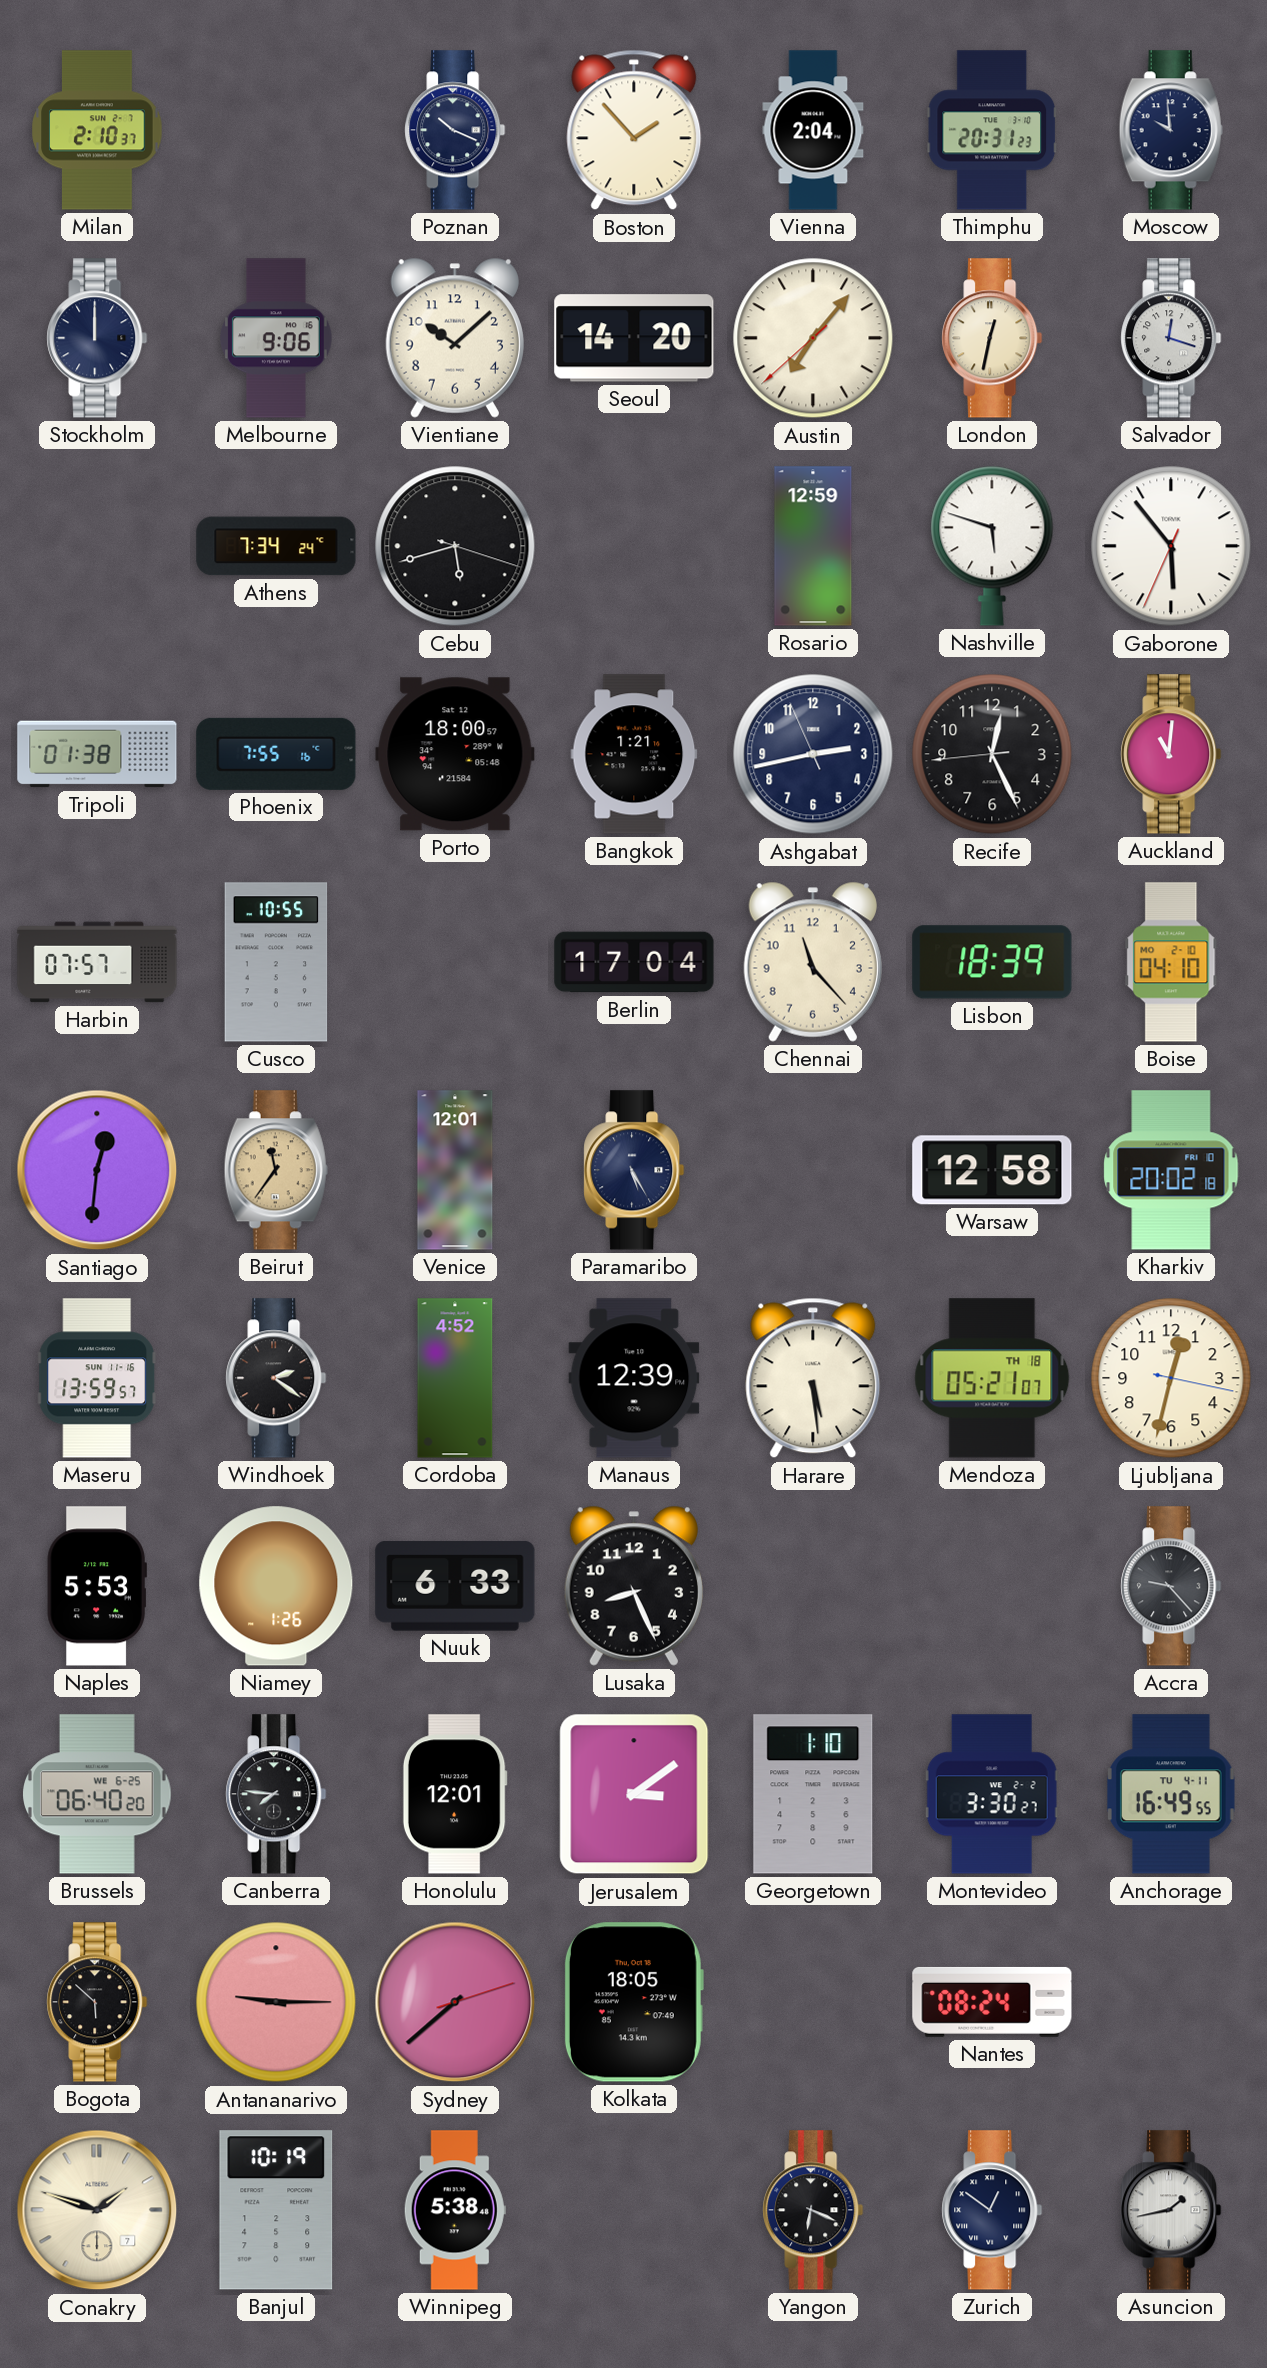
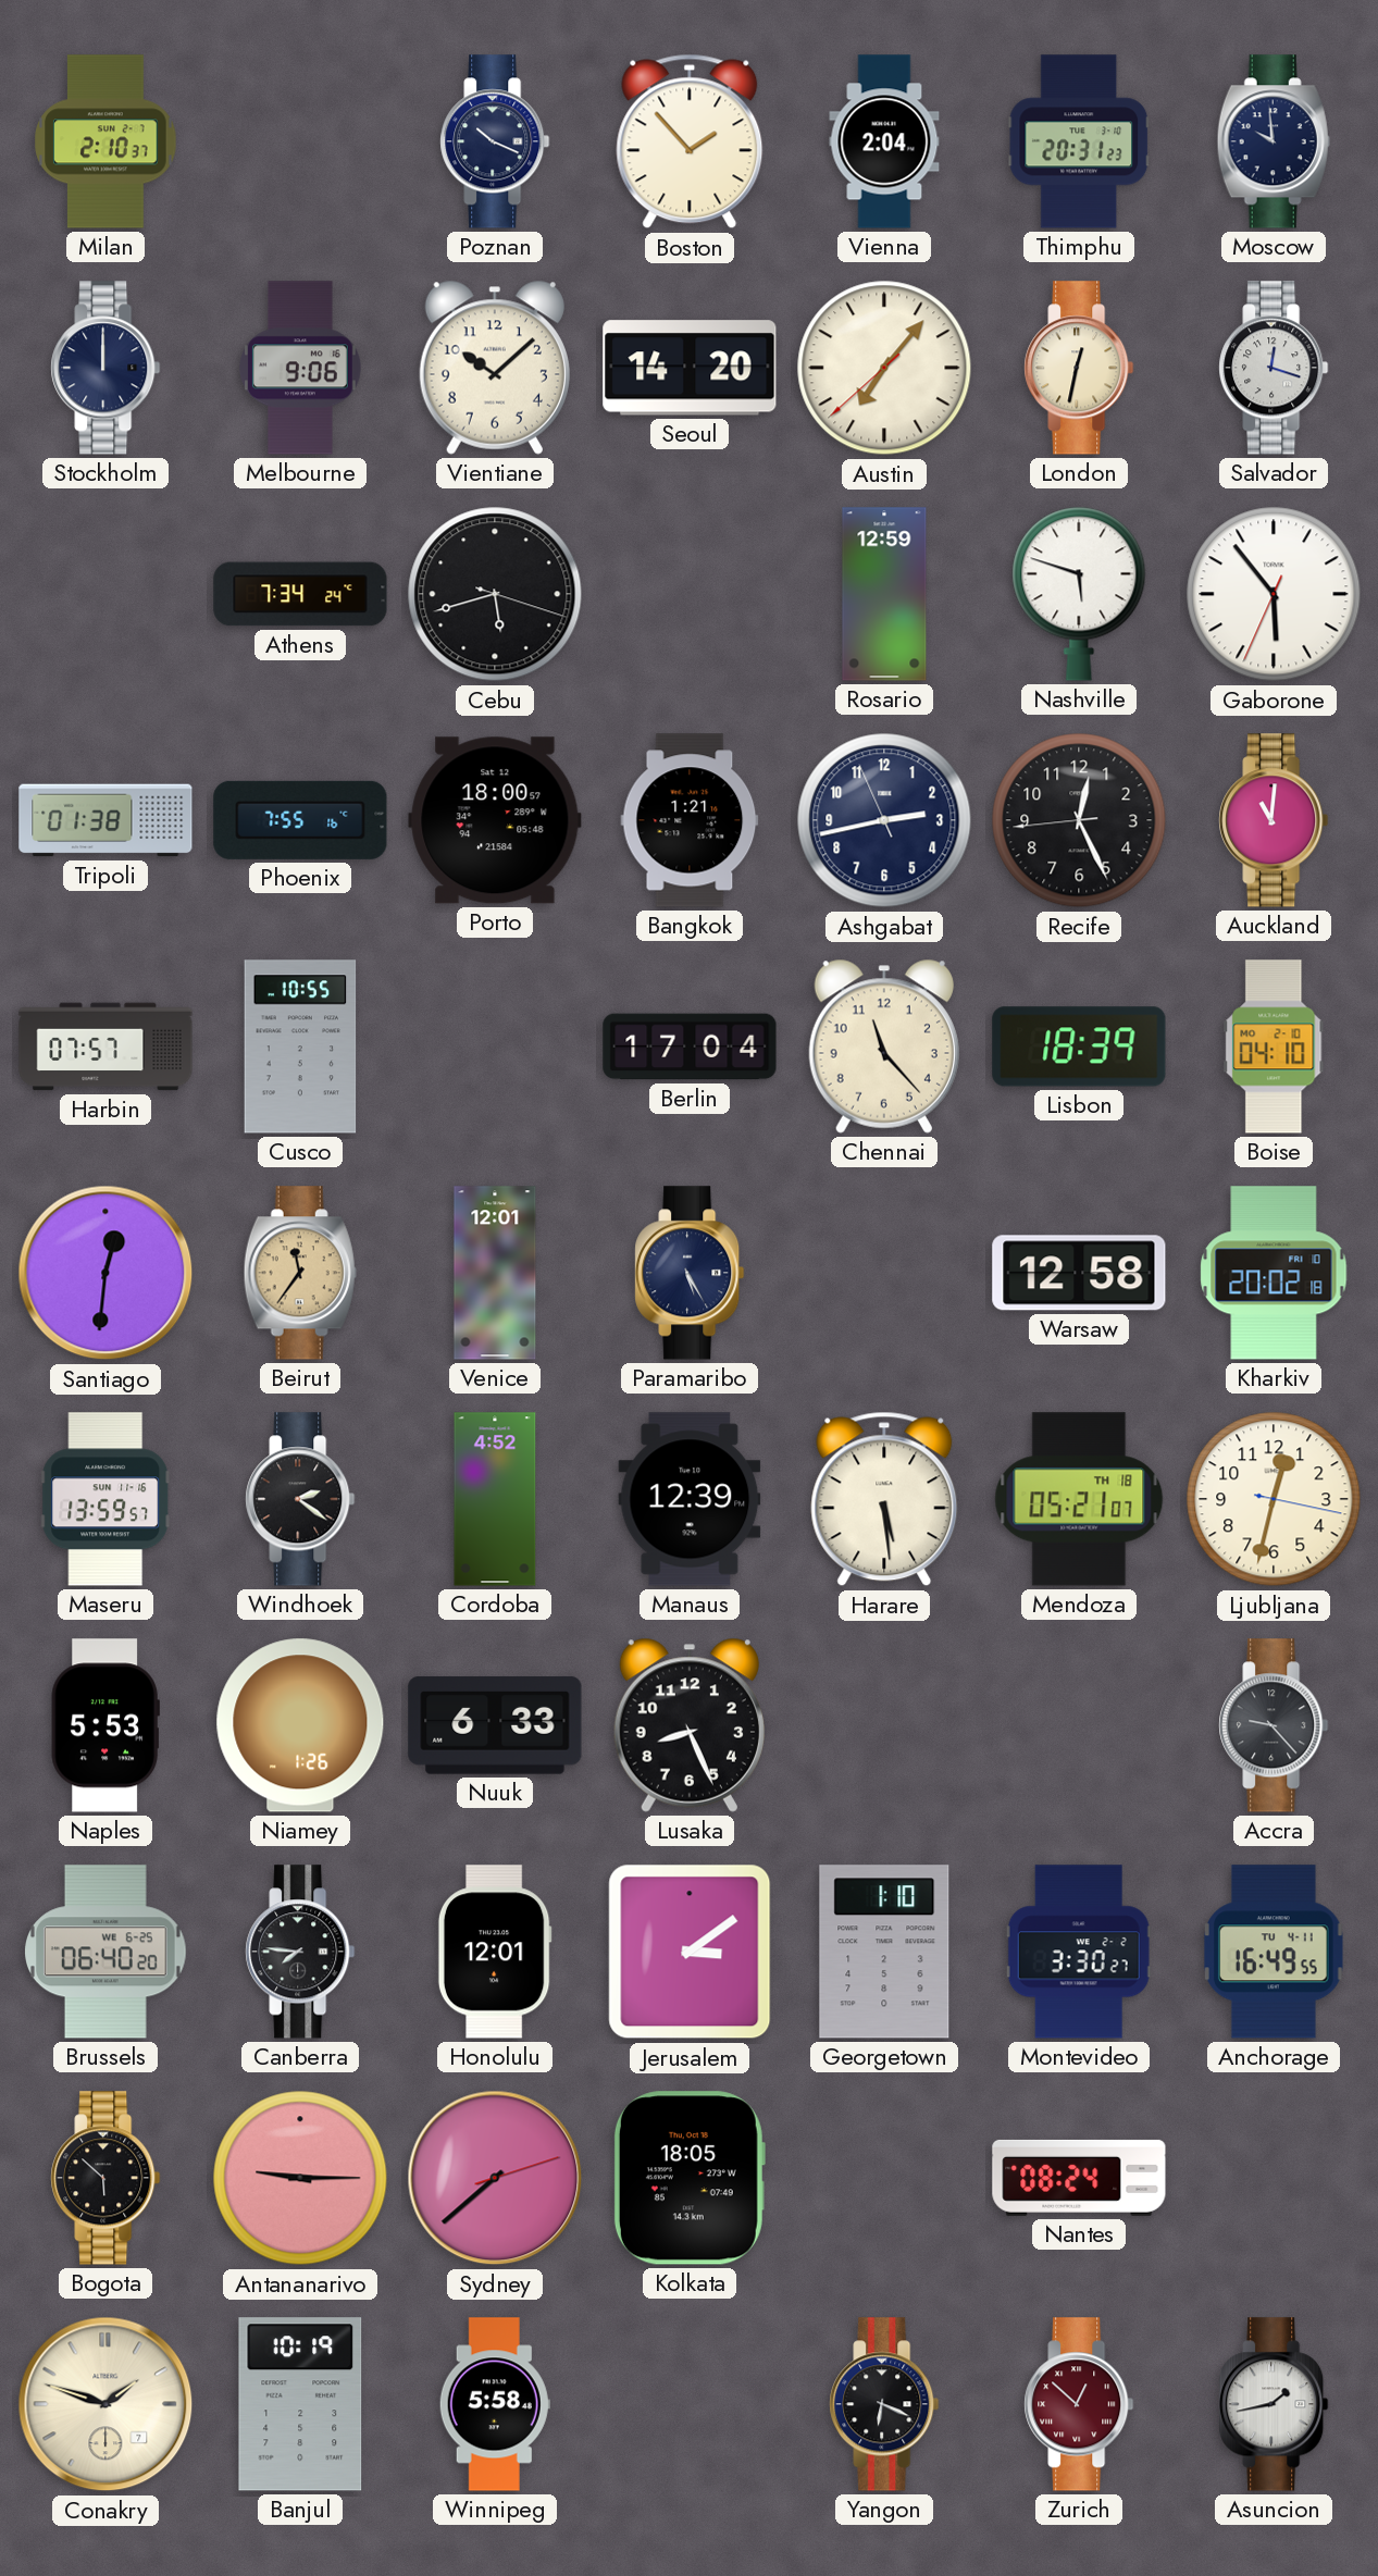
Winnipeg: 5:38 -> 5:58 (495, 2404)
Zurich: 12:51 -> 12:52 (1079, 2404)
Zurich dial: navy -> burgundy (1079, 2404)
